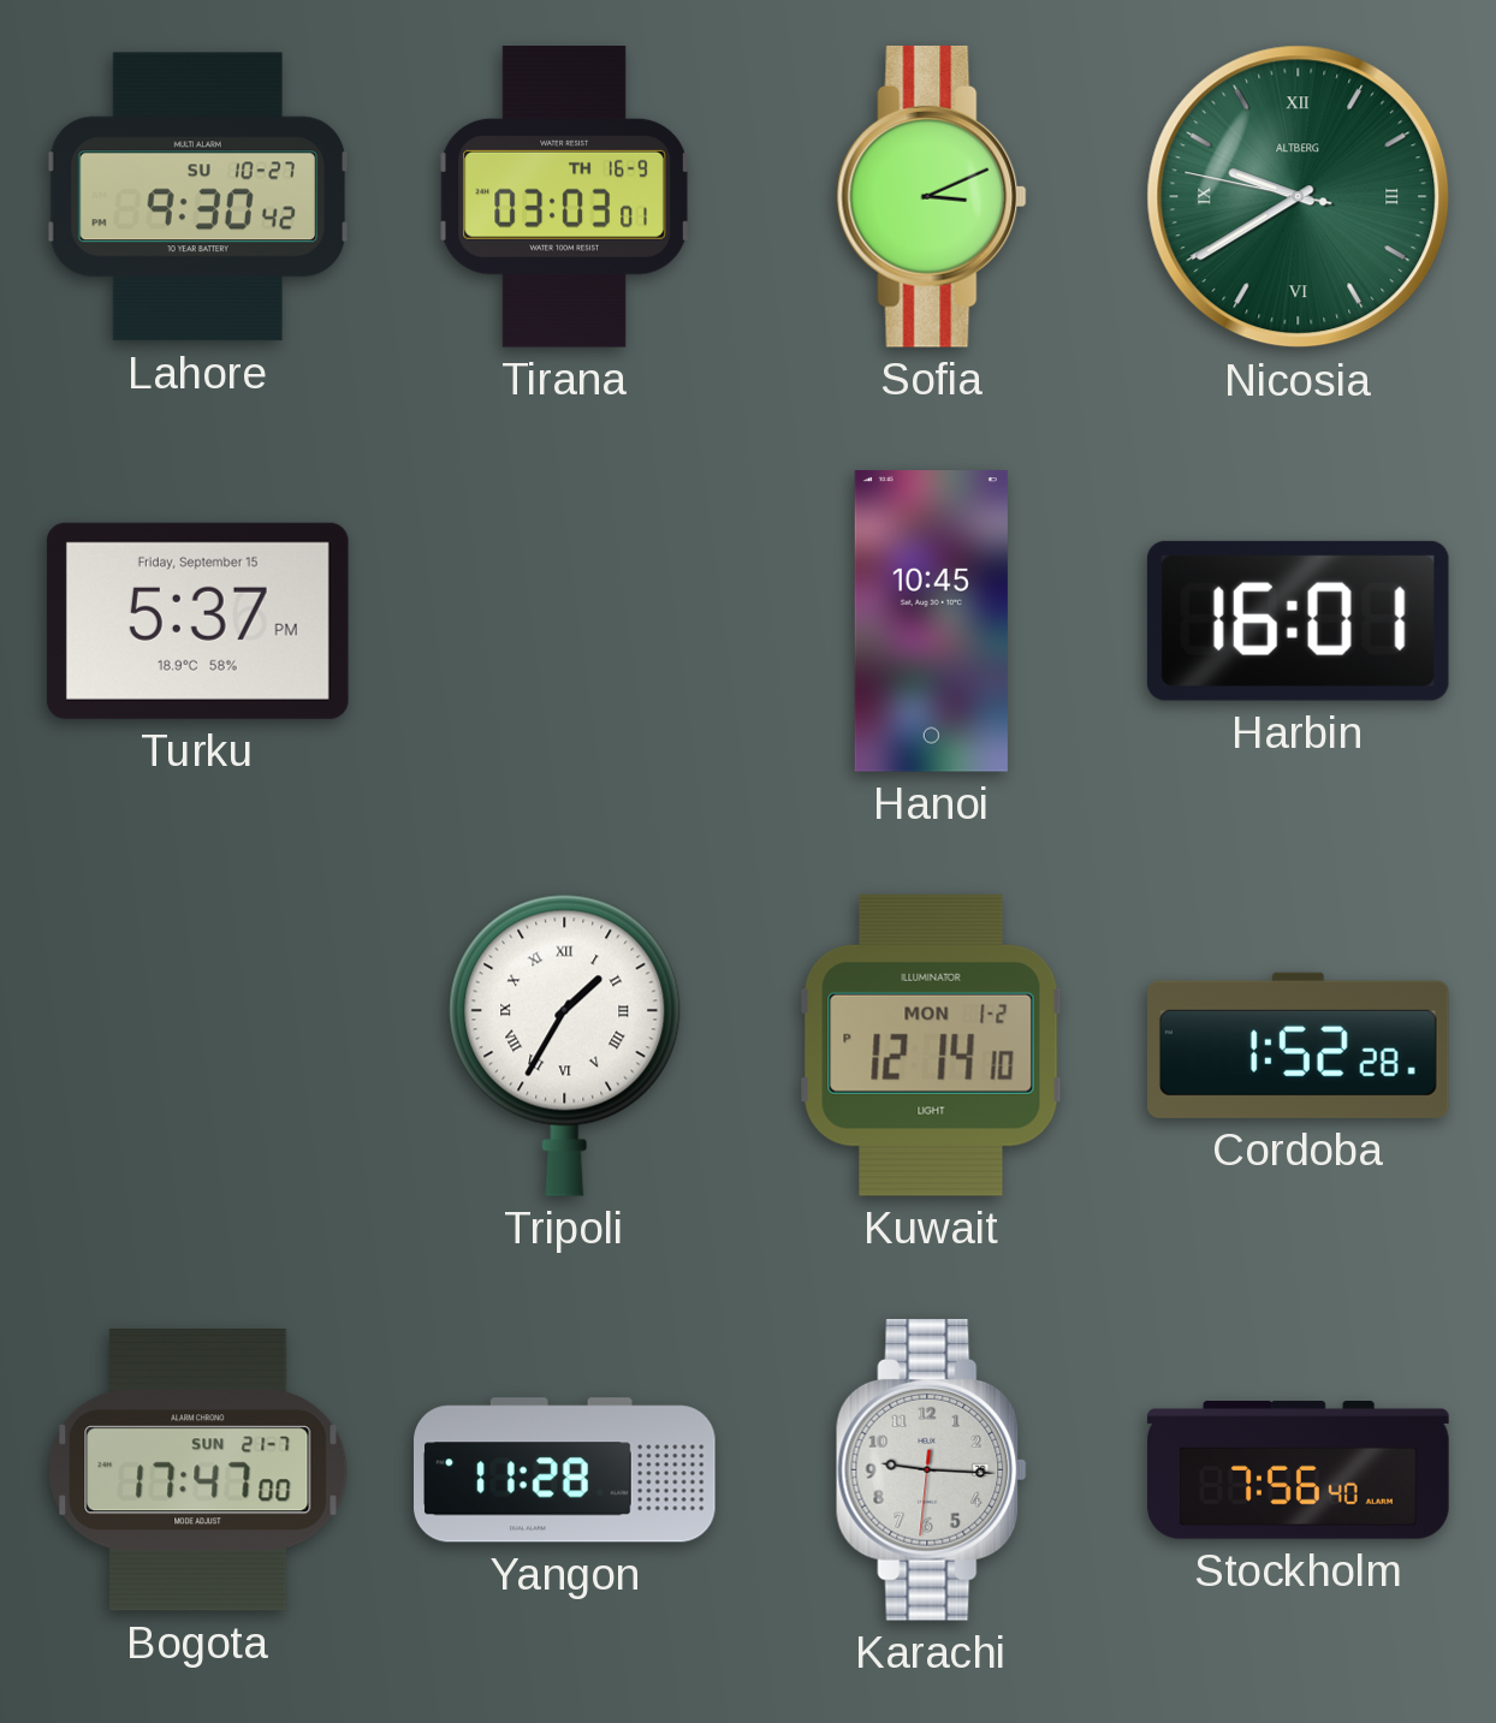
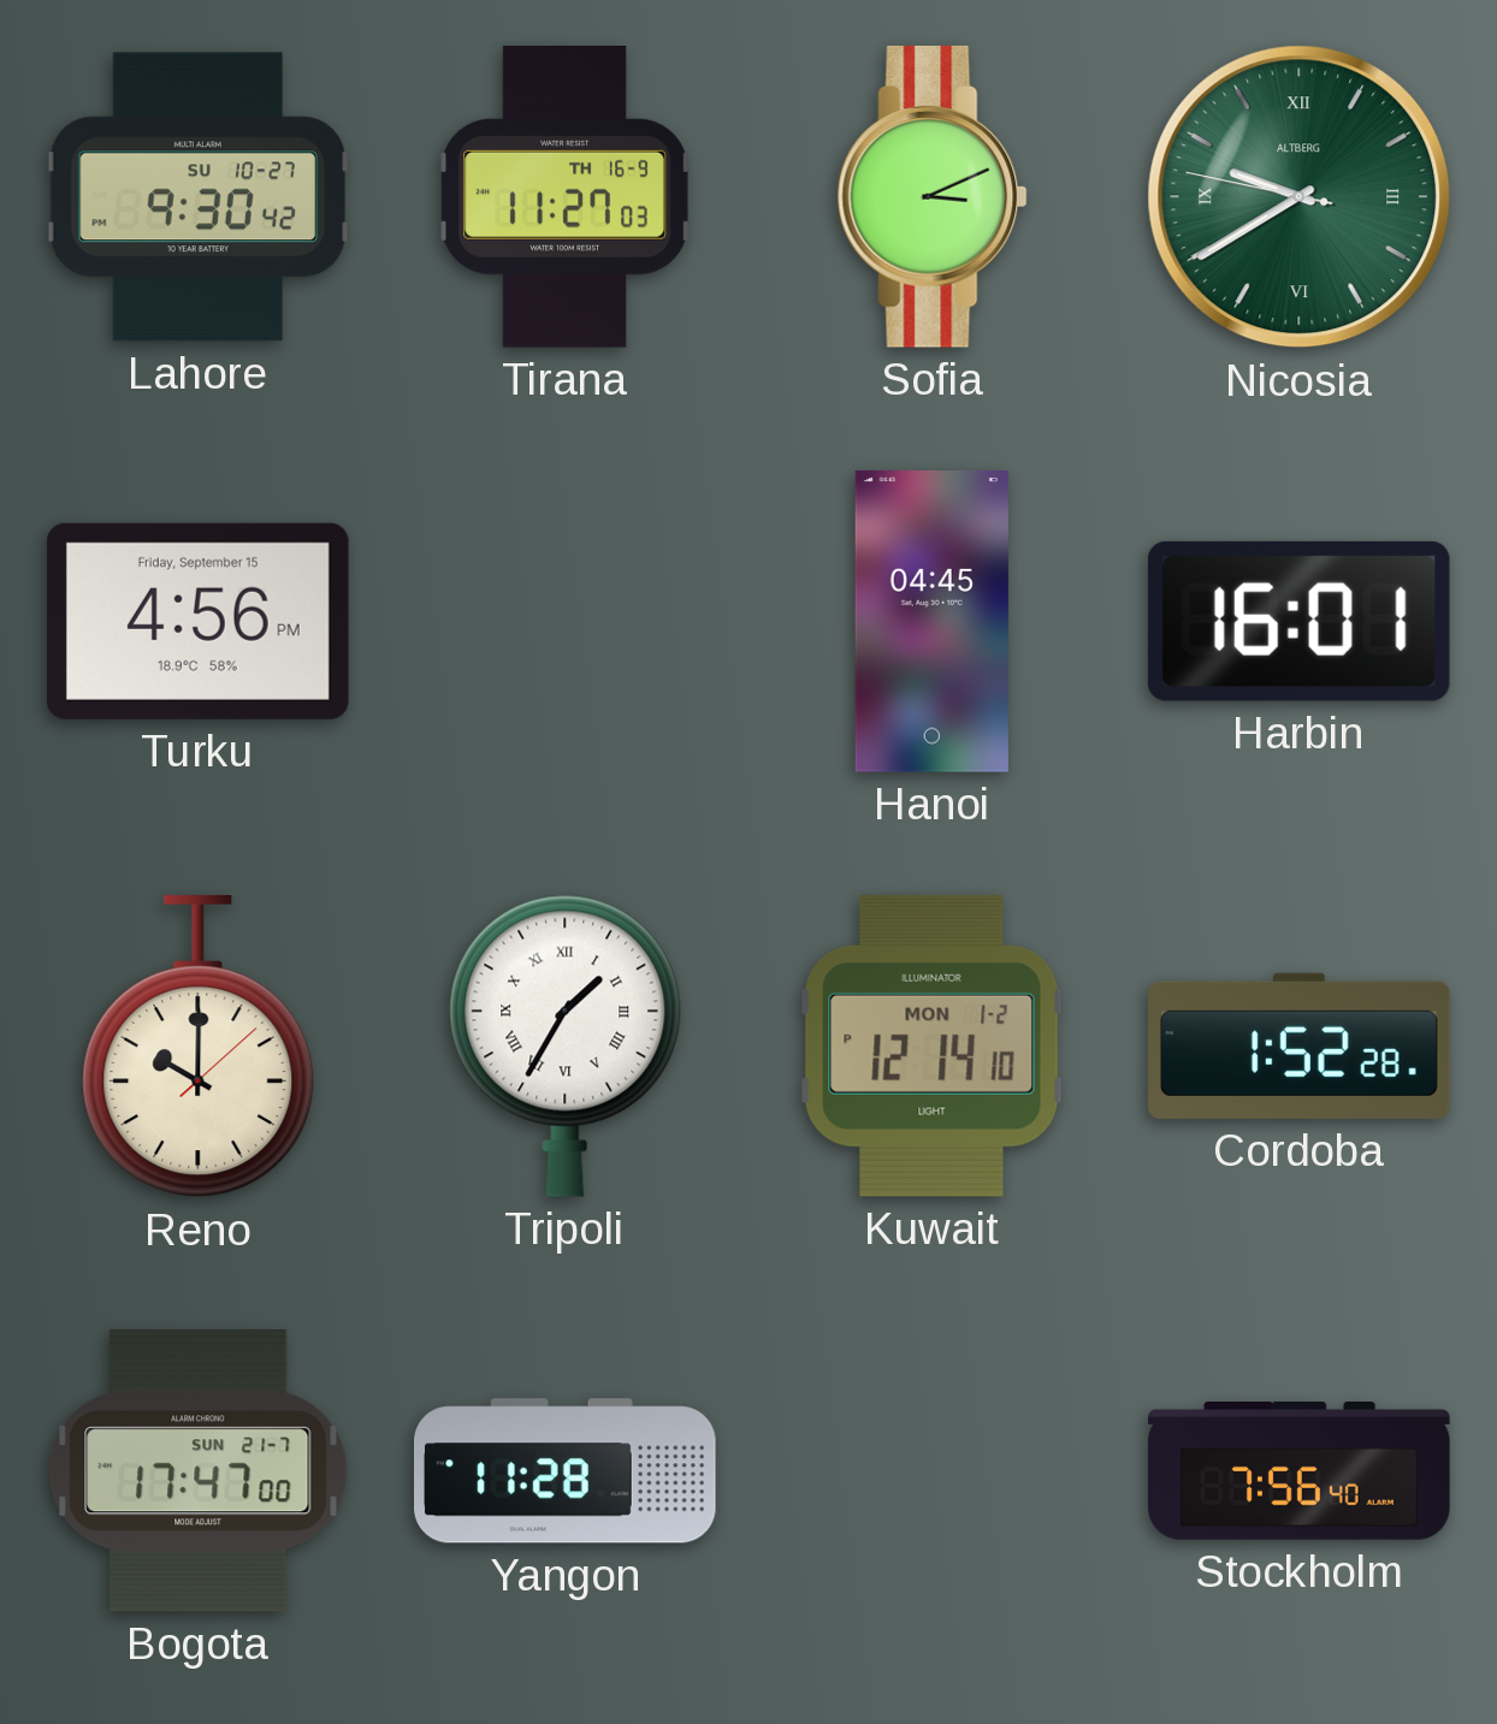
Tirana: 03:03 -> 11:27 (566, 197)
Turku: 5:37 -> 4:56 (197, 621)
Hanoi: 10:45 -> 04:45 (931, 622)
Reno: none -> 10:00 (199, 1047)
Karachi: 9:15 -> none (932, 1469)
